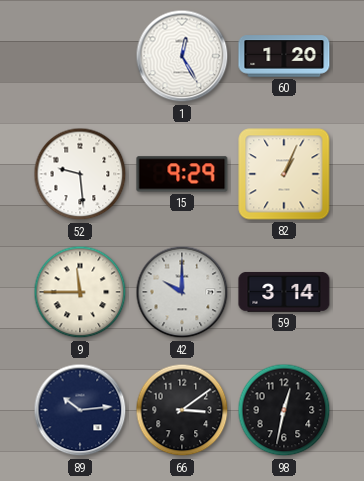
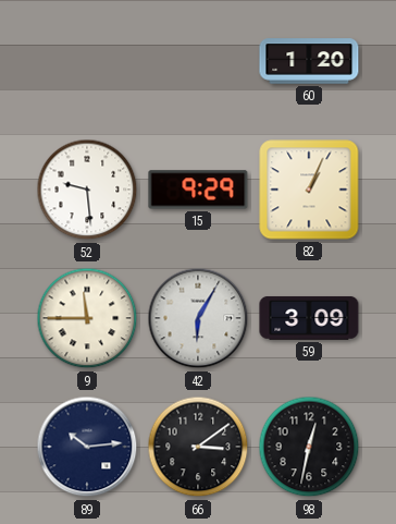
1: 12:25 -> none (182, 56)
42: 10:00 -> 6:05 (198, 318)
59: 3:14 -> 3:09 (309, 318)
